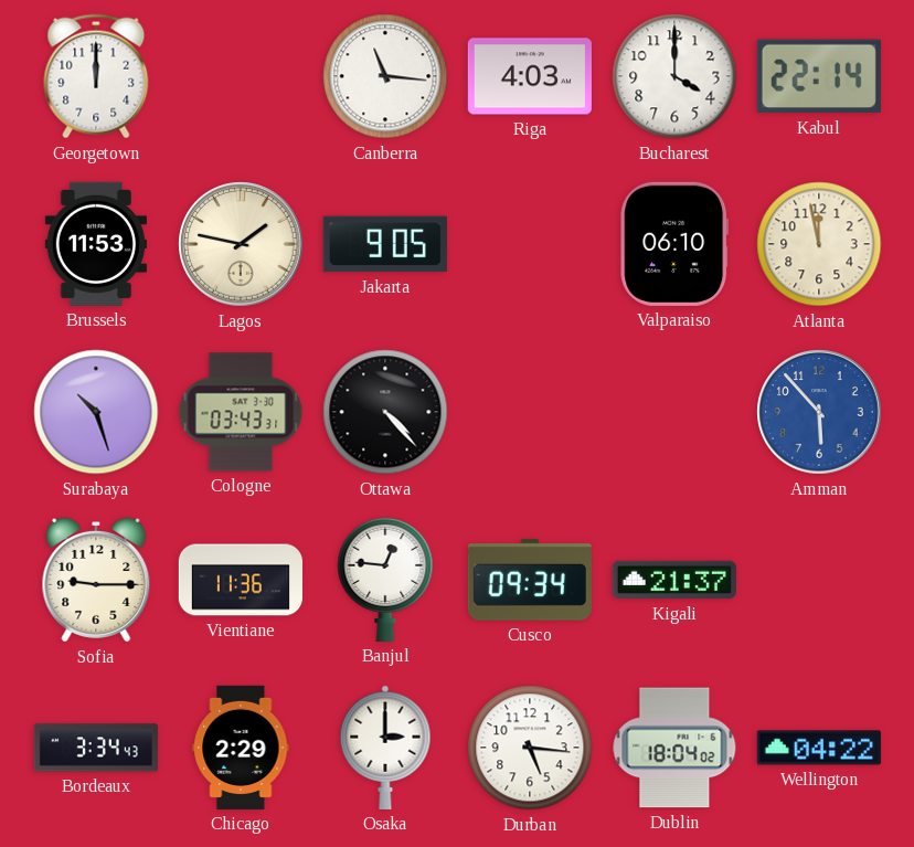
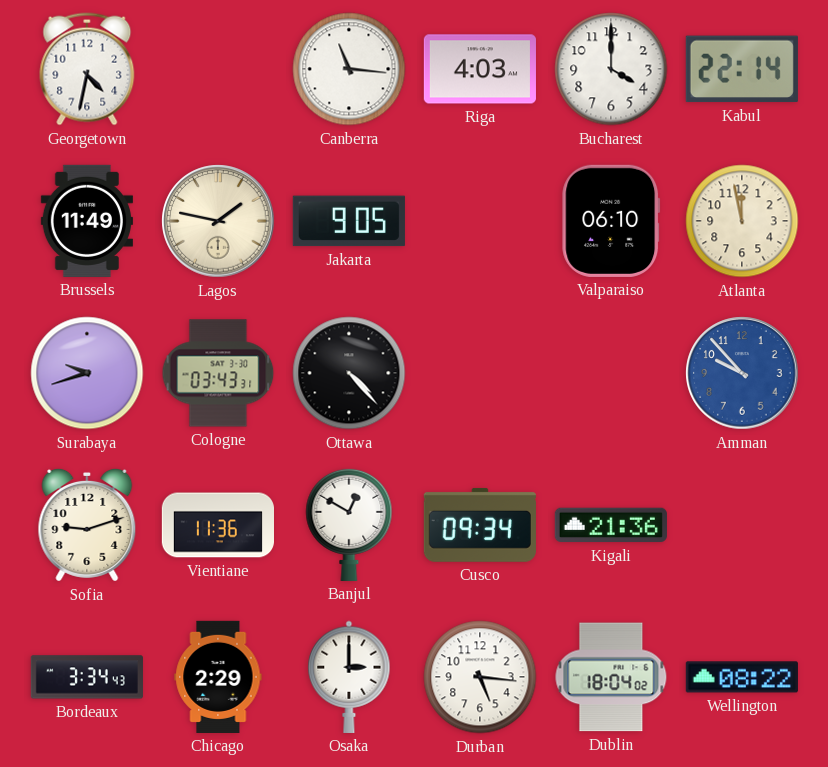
Georgetown: 12:00 -> 4:32 (87, 69)
Brussels: 11:53 -> 11:49 (87, 221)
Surabaya: 10:27 -> 9:42 (87, 373)
Amman: 5:53 -> 9:53 (742, 373)
Sofia: 9:15 -> 9:12 (87, 525)
Banjul: 12:46 -> 12:50 (349, 524)
Kigali: 21:37 -> 21:36 (611, 525)
Wellington: 04:22 -> 08:22 (742, 677)
